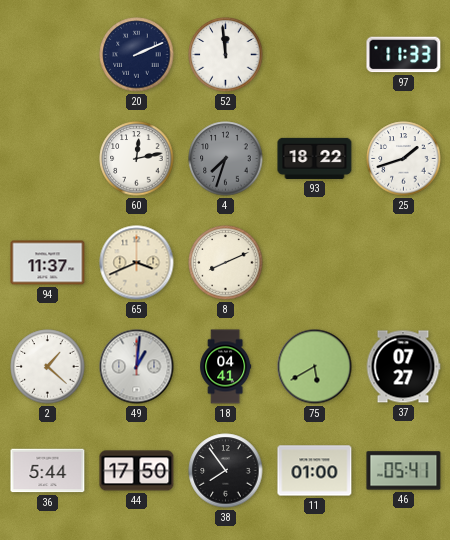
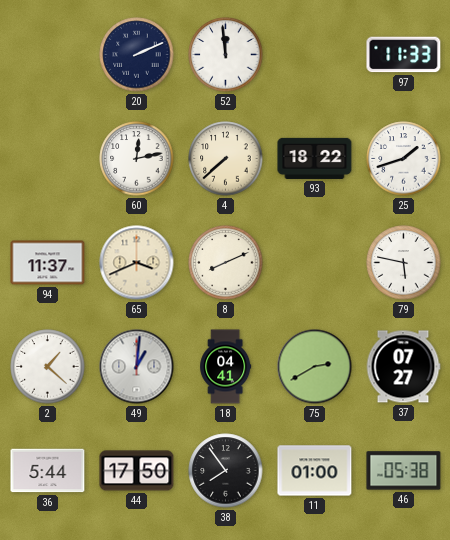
4: 7:33 -> 7:38 (226, 159)
4 dial: grey -> cream (226, 159)
79: none -> 5:47 (404, 263)
75: 5:40 -> 2:40 (315, 367)
46: 05:41 -> 05:38 (404, 471)
